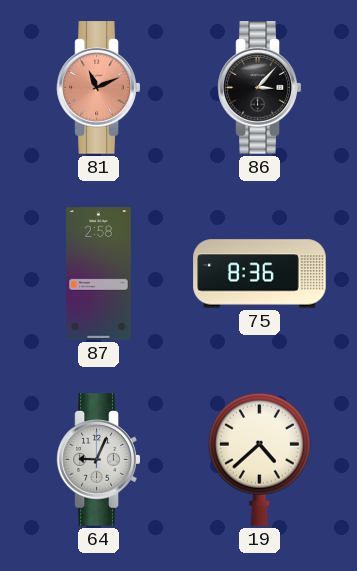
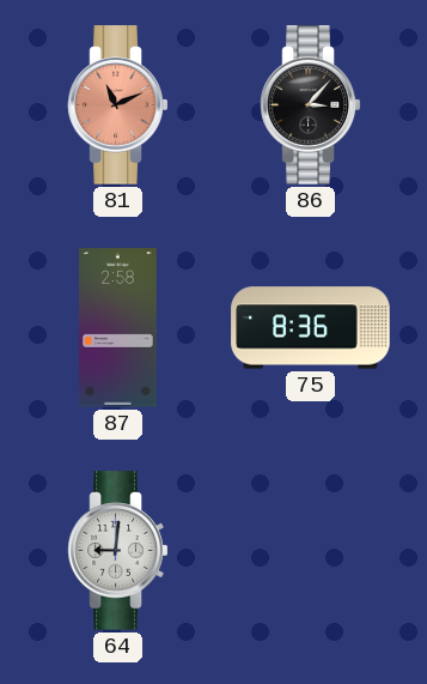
64: 9:04 -> 9:01 (118, 551)
19: 4:38 -> none (259, 459)
